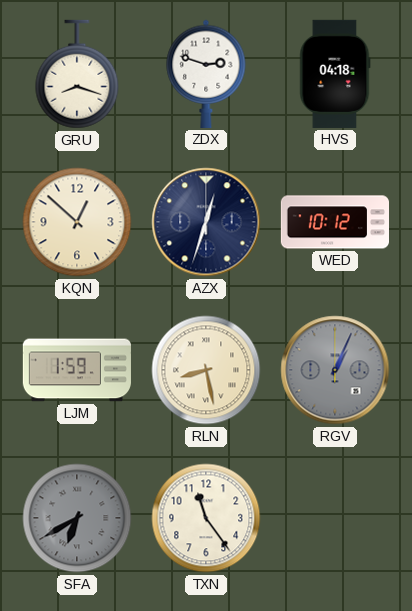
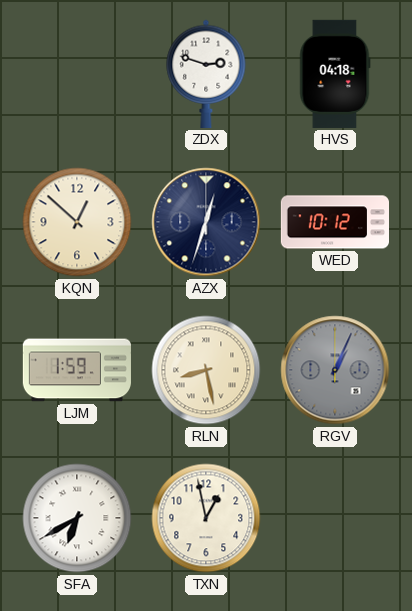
GRU: 8:18 -> none (77, 74)
SFA dial: grey -> white (77, 518)
TXN: 11:24 -> 12:58 (206, 518)
